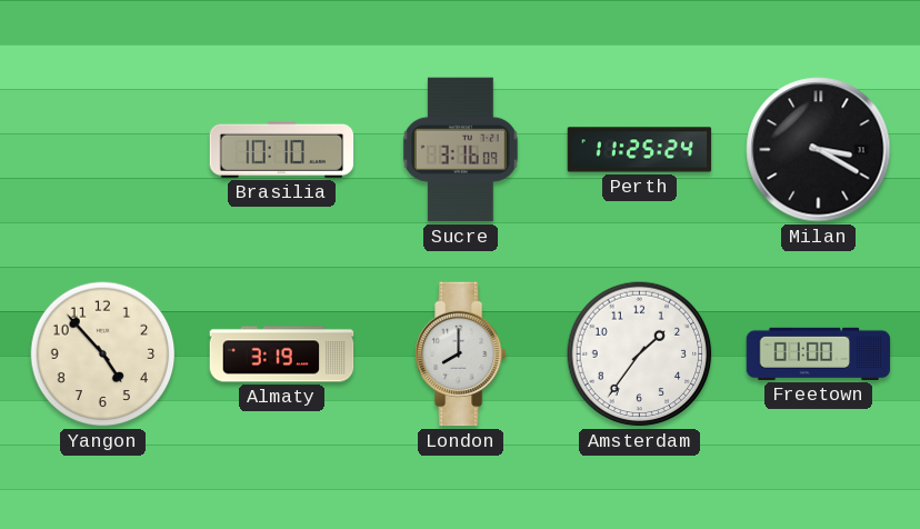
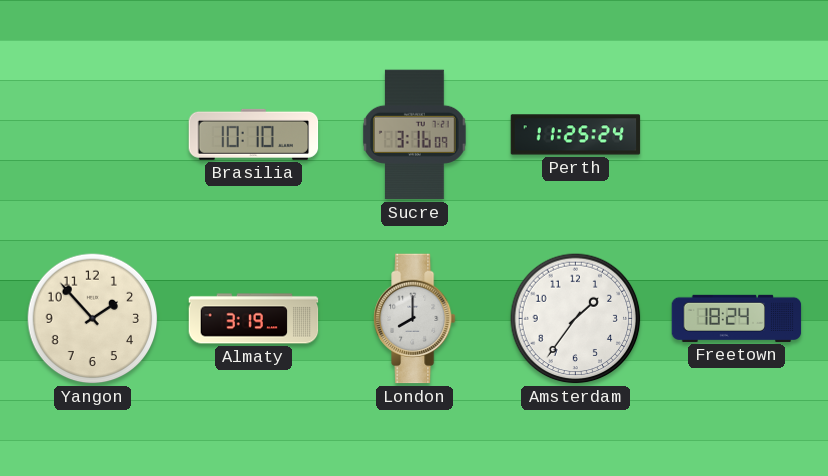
Milan: 3:20 -> none (819, 150)
Yangon: 4:53 -> 1:53 (93, 319)
Freetown: 01:00 -> 18:24 (737, 318)
